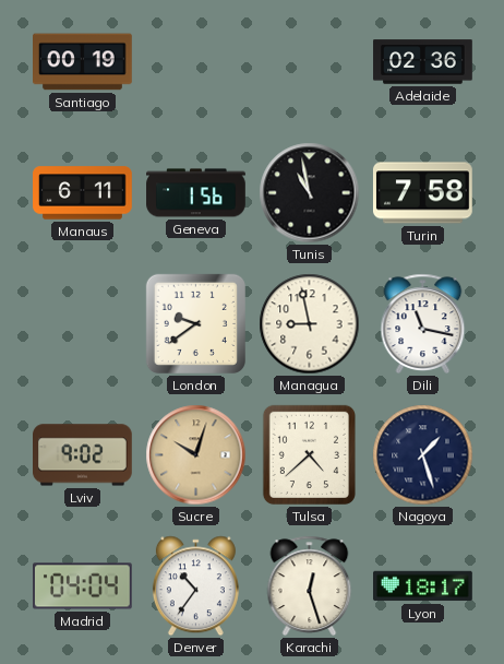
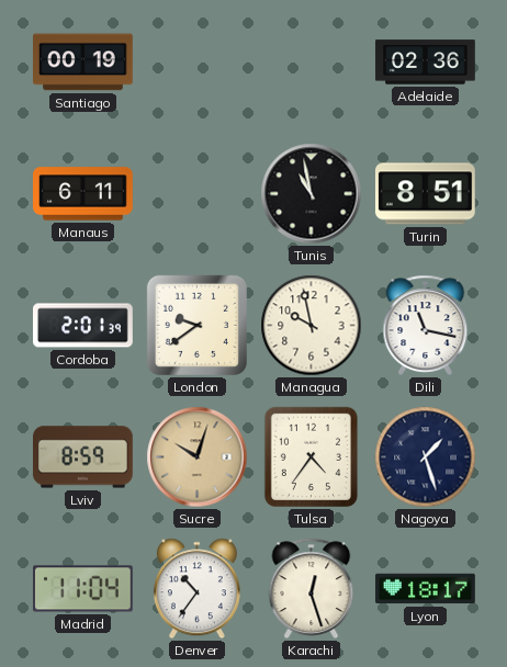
Geneva: 1:56 -> none (196, 193)
Turin: 7:58 -> 8:51 (425, 194)
Cordoba: none -> 2:01 (83, 326)
Managua: 8:58 -> 9:58 (312, 326)
Lviv: 9:02 -> 8:59 (83, 457)
Tulsa: 4:38 -> 4:36 (311, 456)
Madrid: 04:04 -> 11:04 (83, 589)
